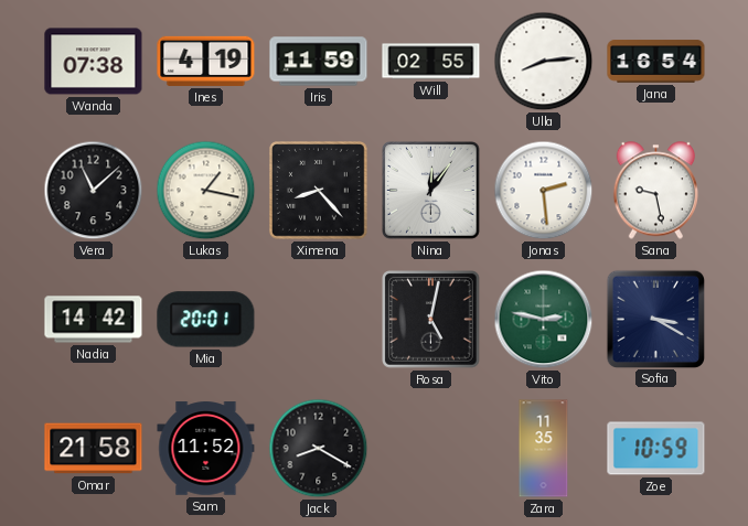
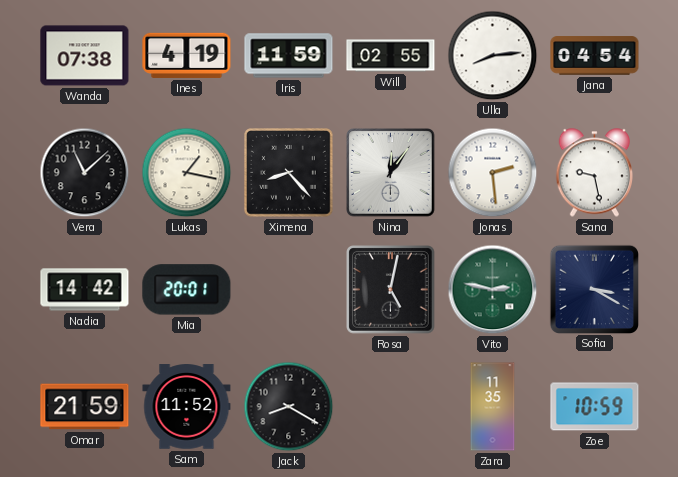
Jana: 16:54 -> 04:54 (595, 56)
Omar: 21:58 -> 21:59 (85, 407)
